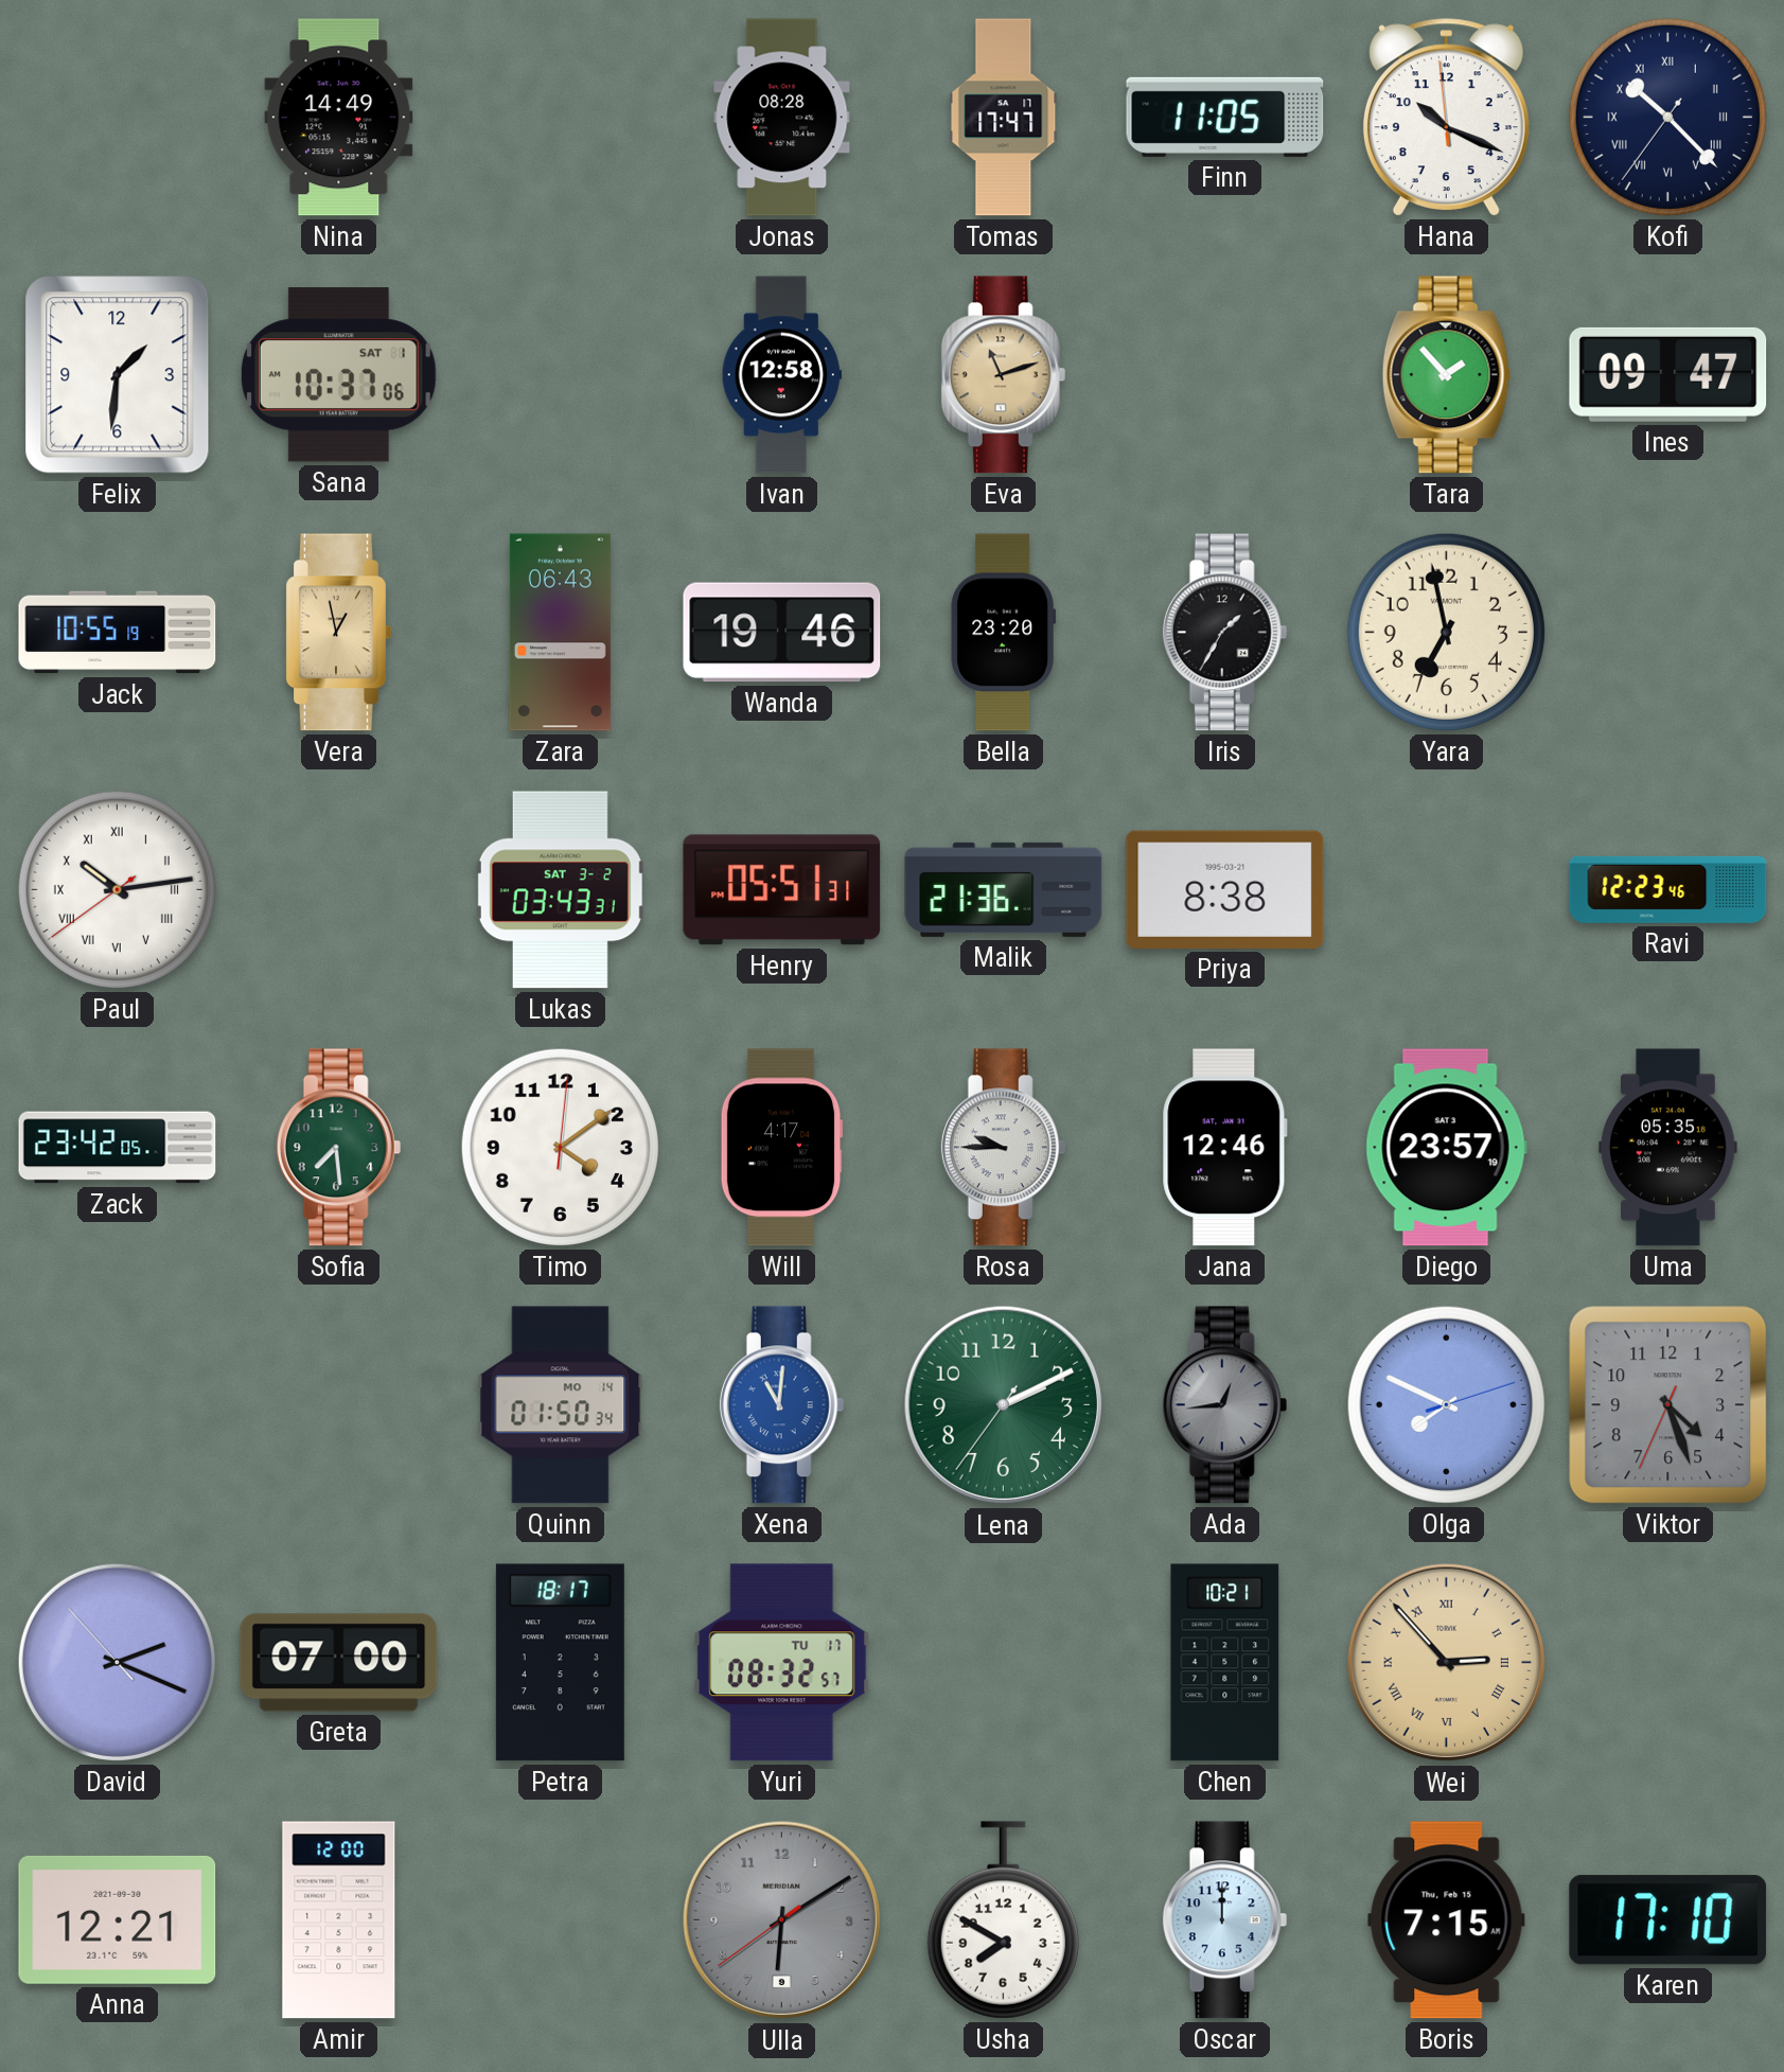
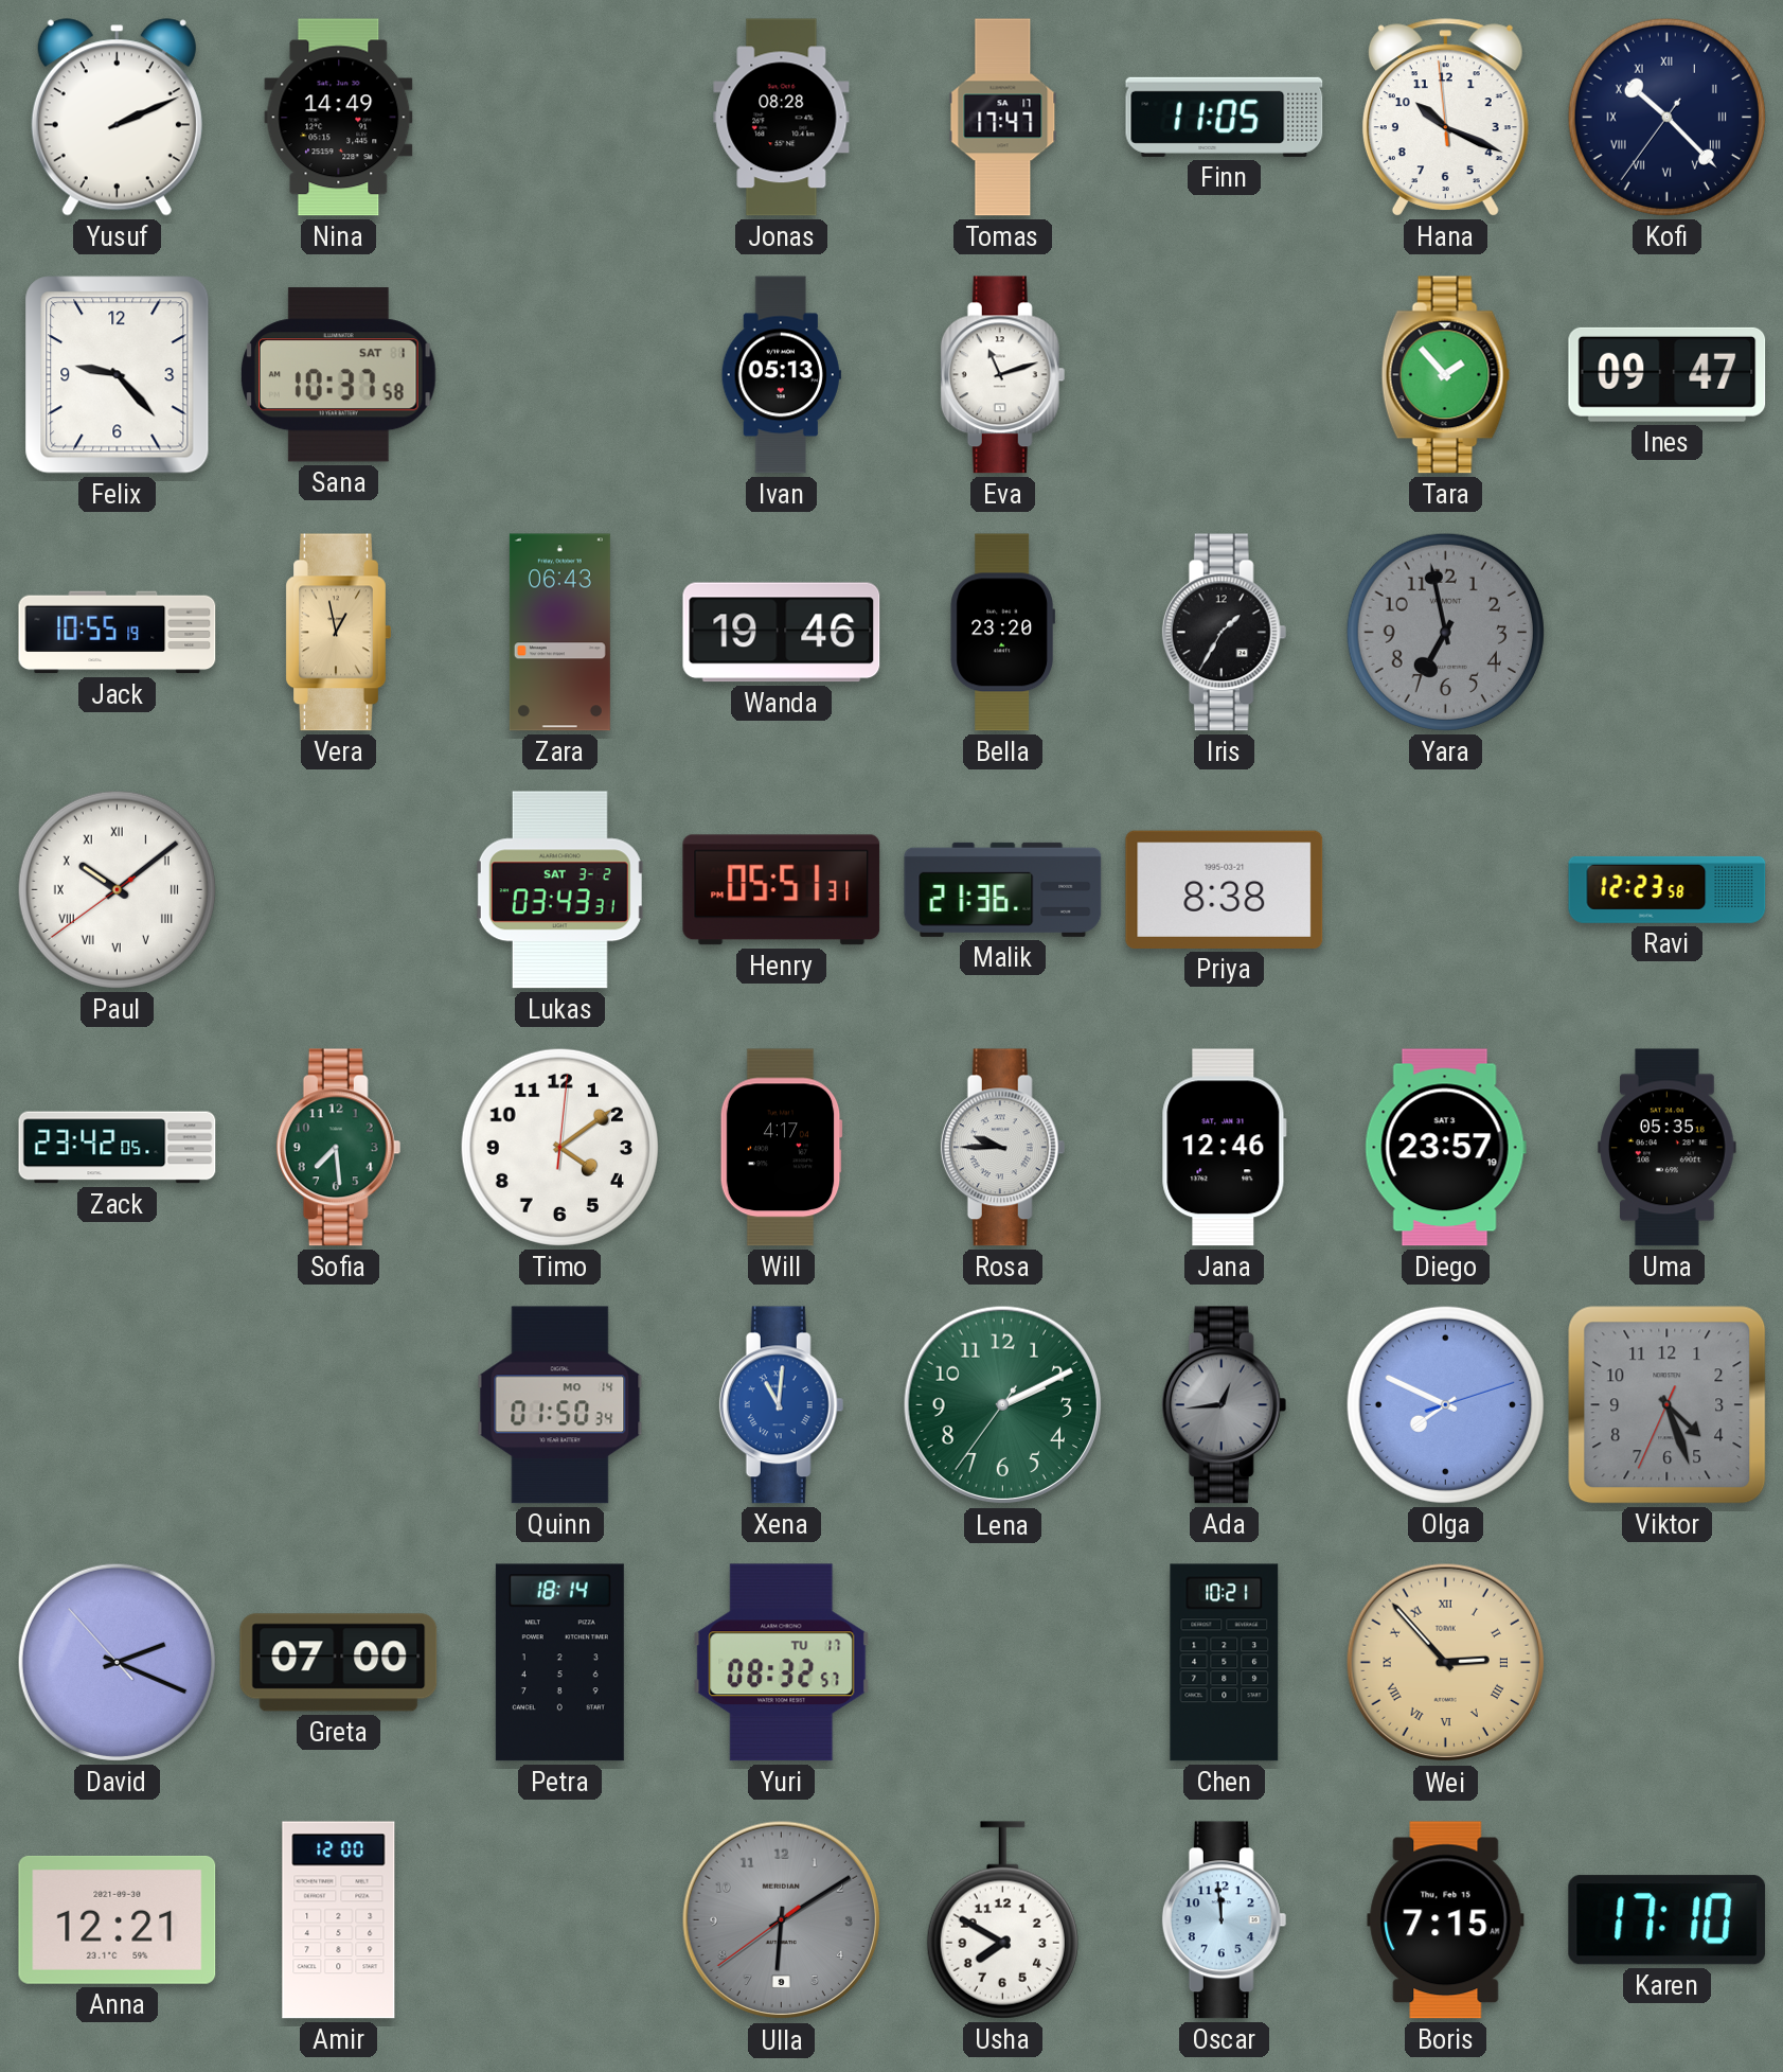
Yusuf: none -> 2:11 (117, 118)
Felix: 1:31 -> 9:23 (118, 375)
Sana: 10:37:06 -> 10:37:58 (338, 375)
Ivan: 12:58 -> 05:13 (781, 375)
Eva dial: champagne -> white (1003, 375)
Yara dial: cream -> grey (1445, 632)
Paul: 10:13 -> 10:08 (117, 889)
Ravi: 12:23:46 -> 12:23:58 (1668, 889)
Petra: 18:17 -> 18:14 (559, 1663)
Oscar: 12:00 -> 11:59 (1225, 1920)
